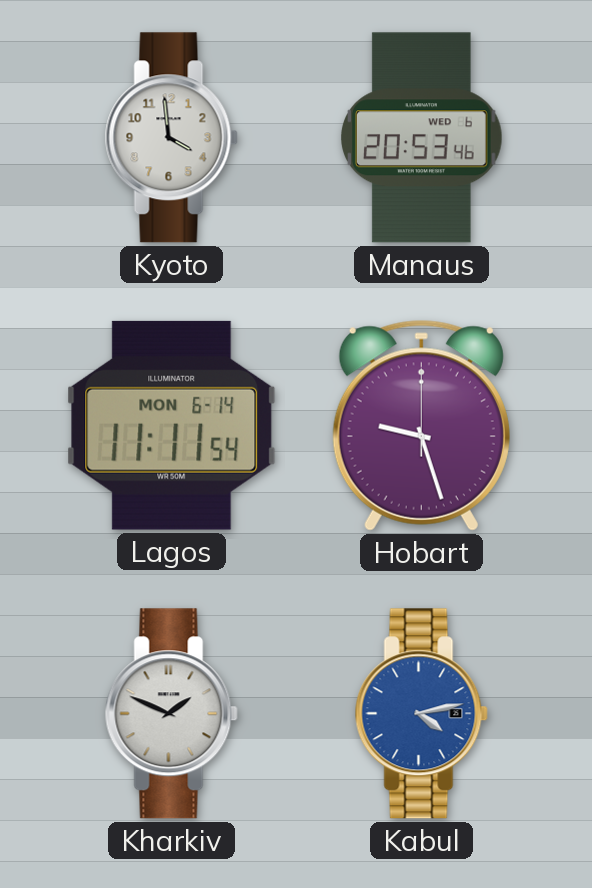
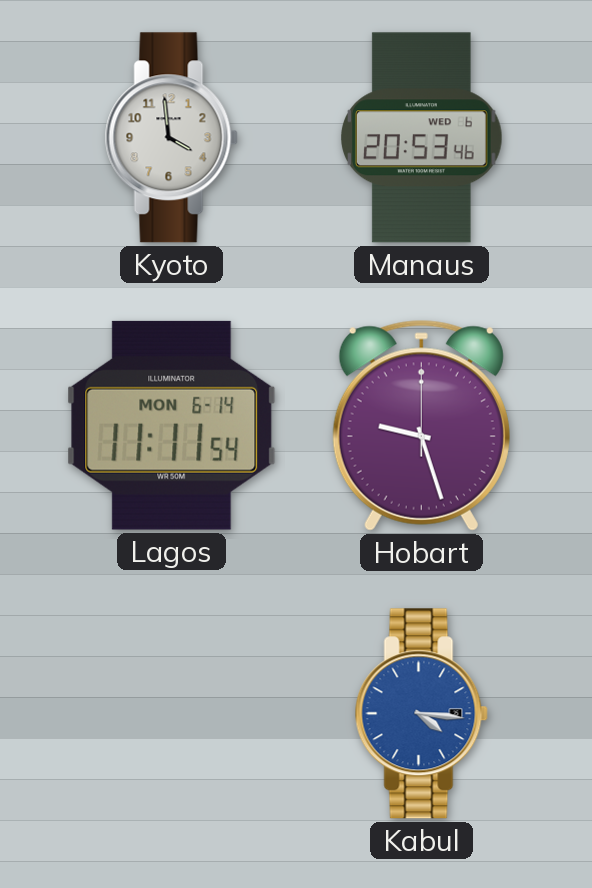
Kharkiv: 1:49 -> none (171, 714)
Kabul: 4:13 -> 4:16 (421, 714)
